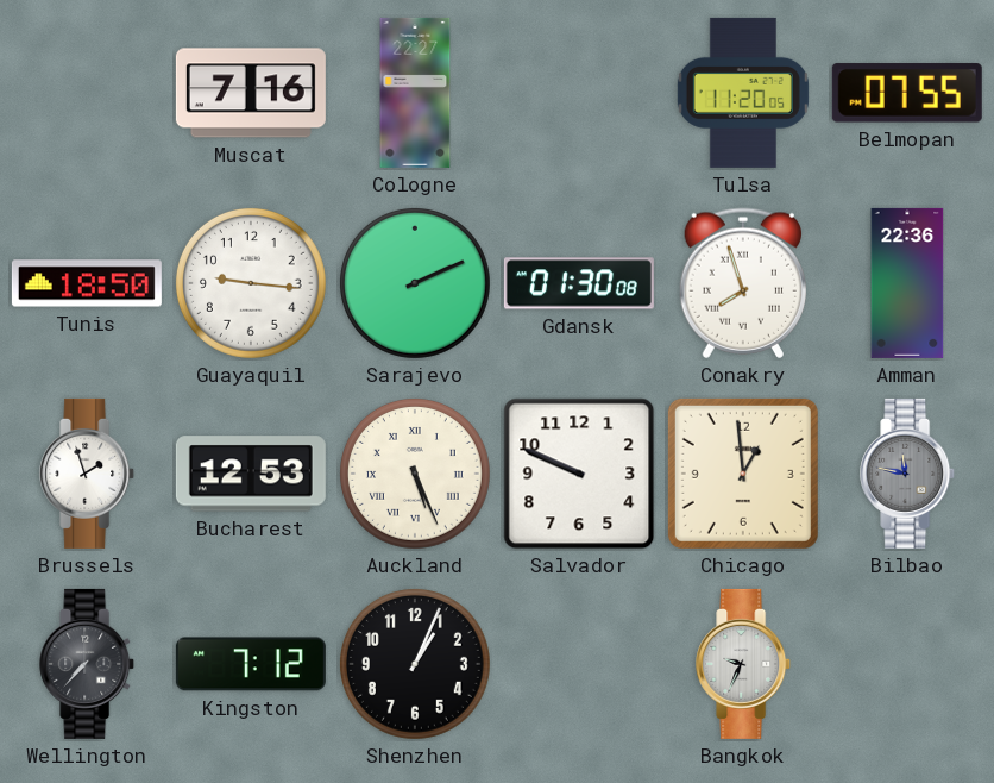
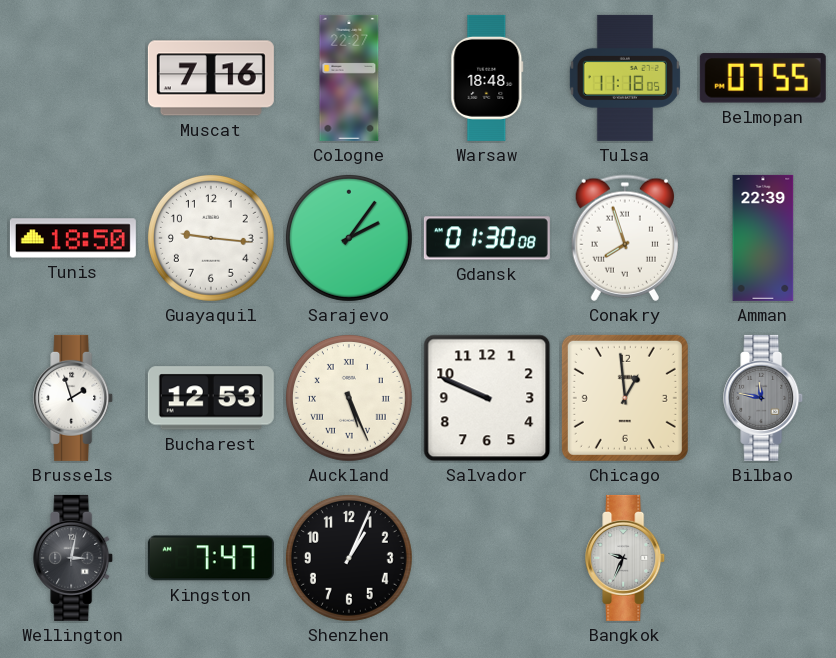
Warsaw: none -> 18:48 (487, 78)
Tulsa: 11:20 -> 11:18 (625, 78)
Sarajevo: 2:11 -> 2:06 (349, 238)
Amman: 22:36 -> 22:39 (763, 238)
Wellington: 7:37 -> 3:02 (74, 558)
Kingston: 7:12 -> 7:47 (211, 558)
